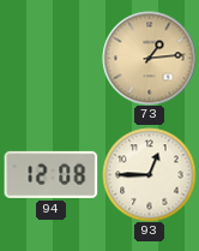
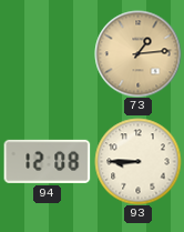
93: 12:45 -> 8:45 (137, 161)
